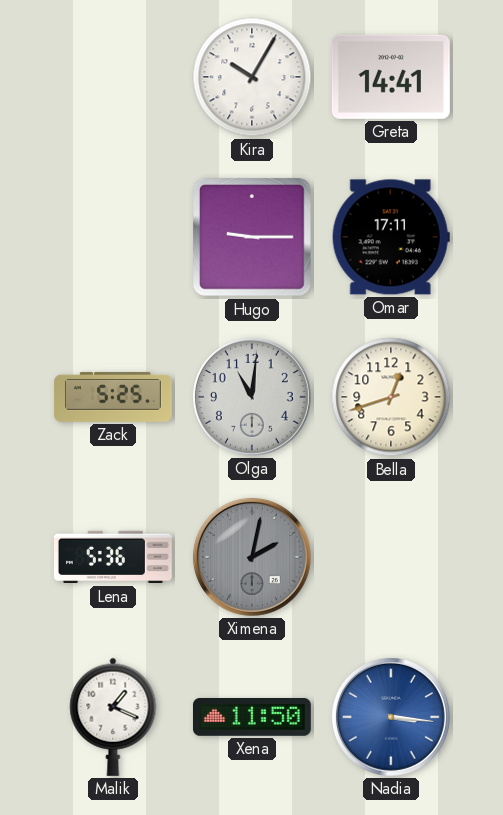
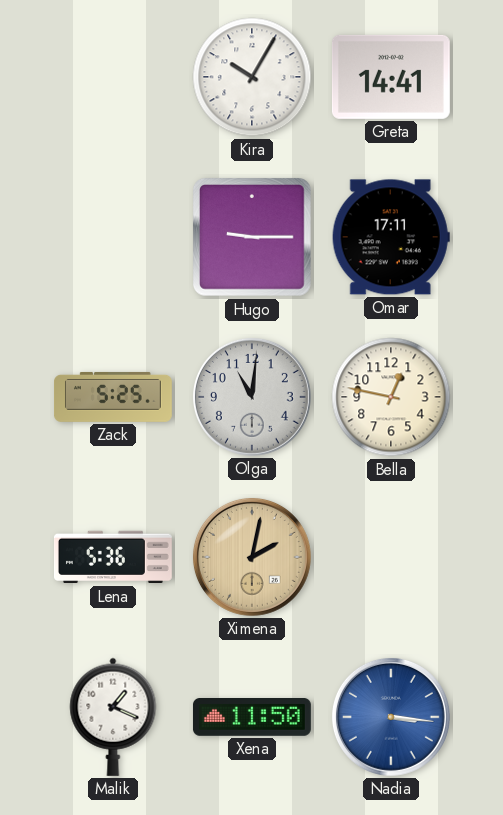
Bella: 12:42 -> 12:47 (391, 397)
Ximena dial: grey -> champagne (252, 557)
